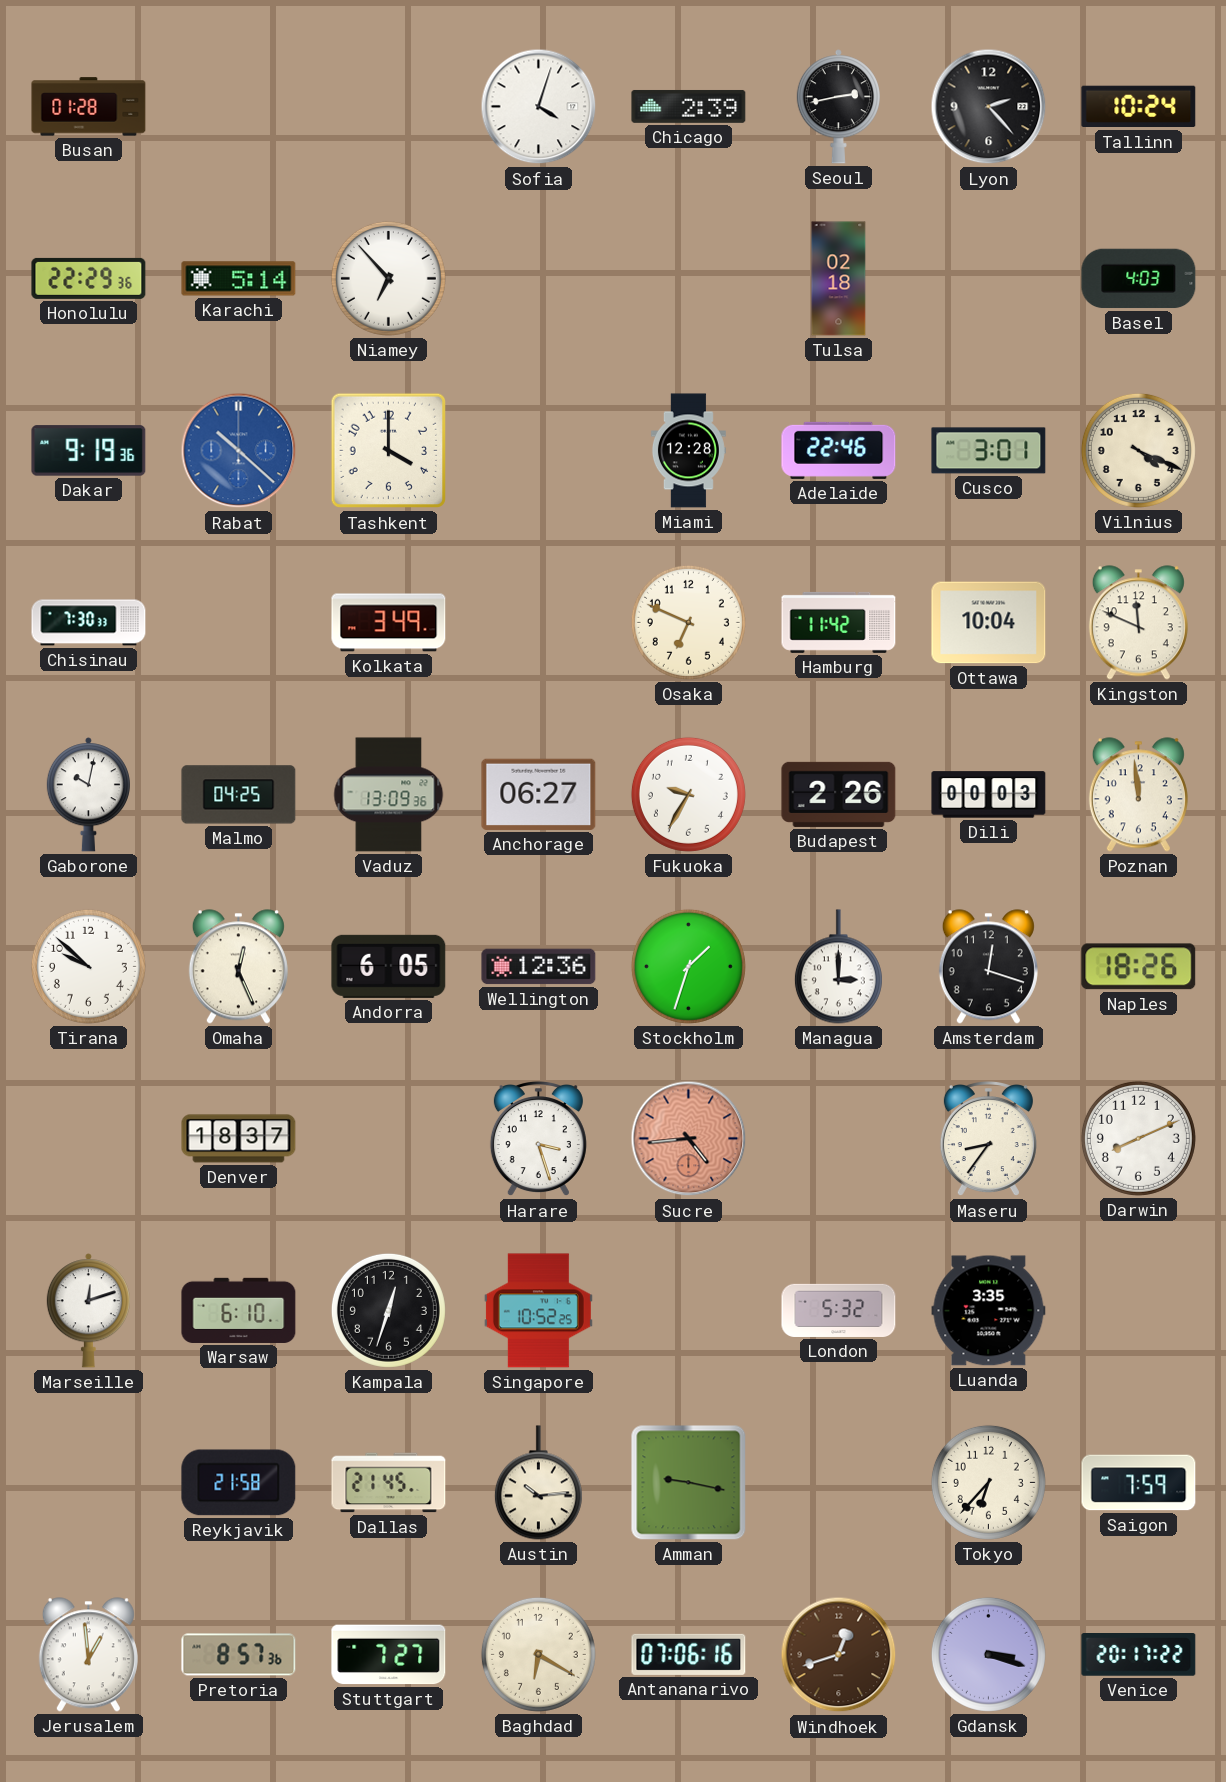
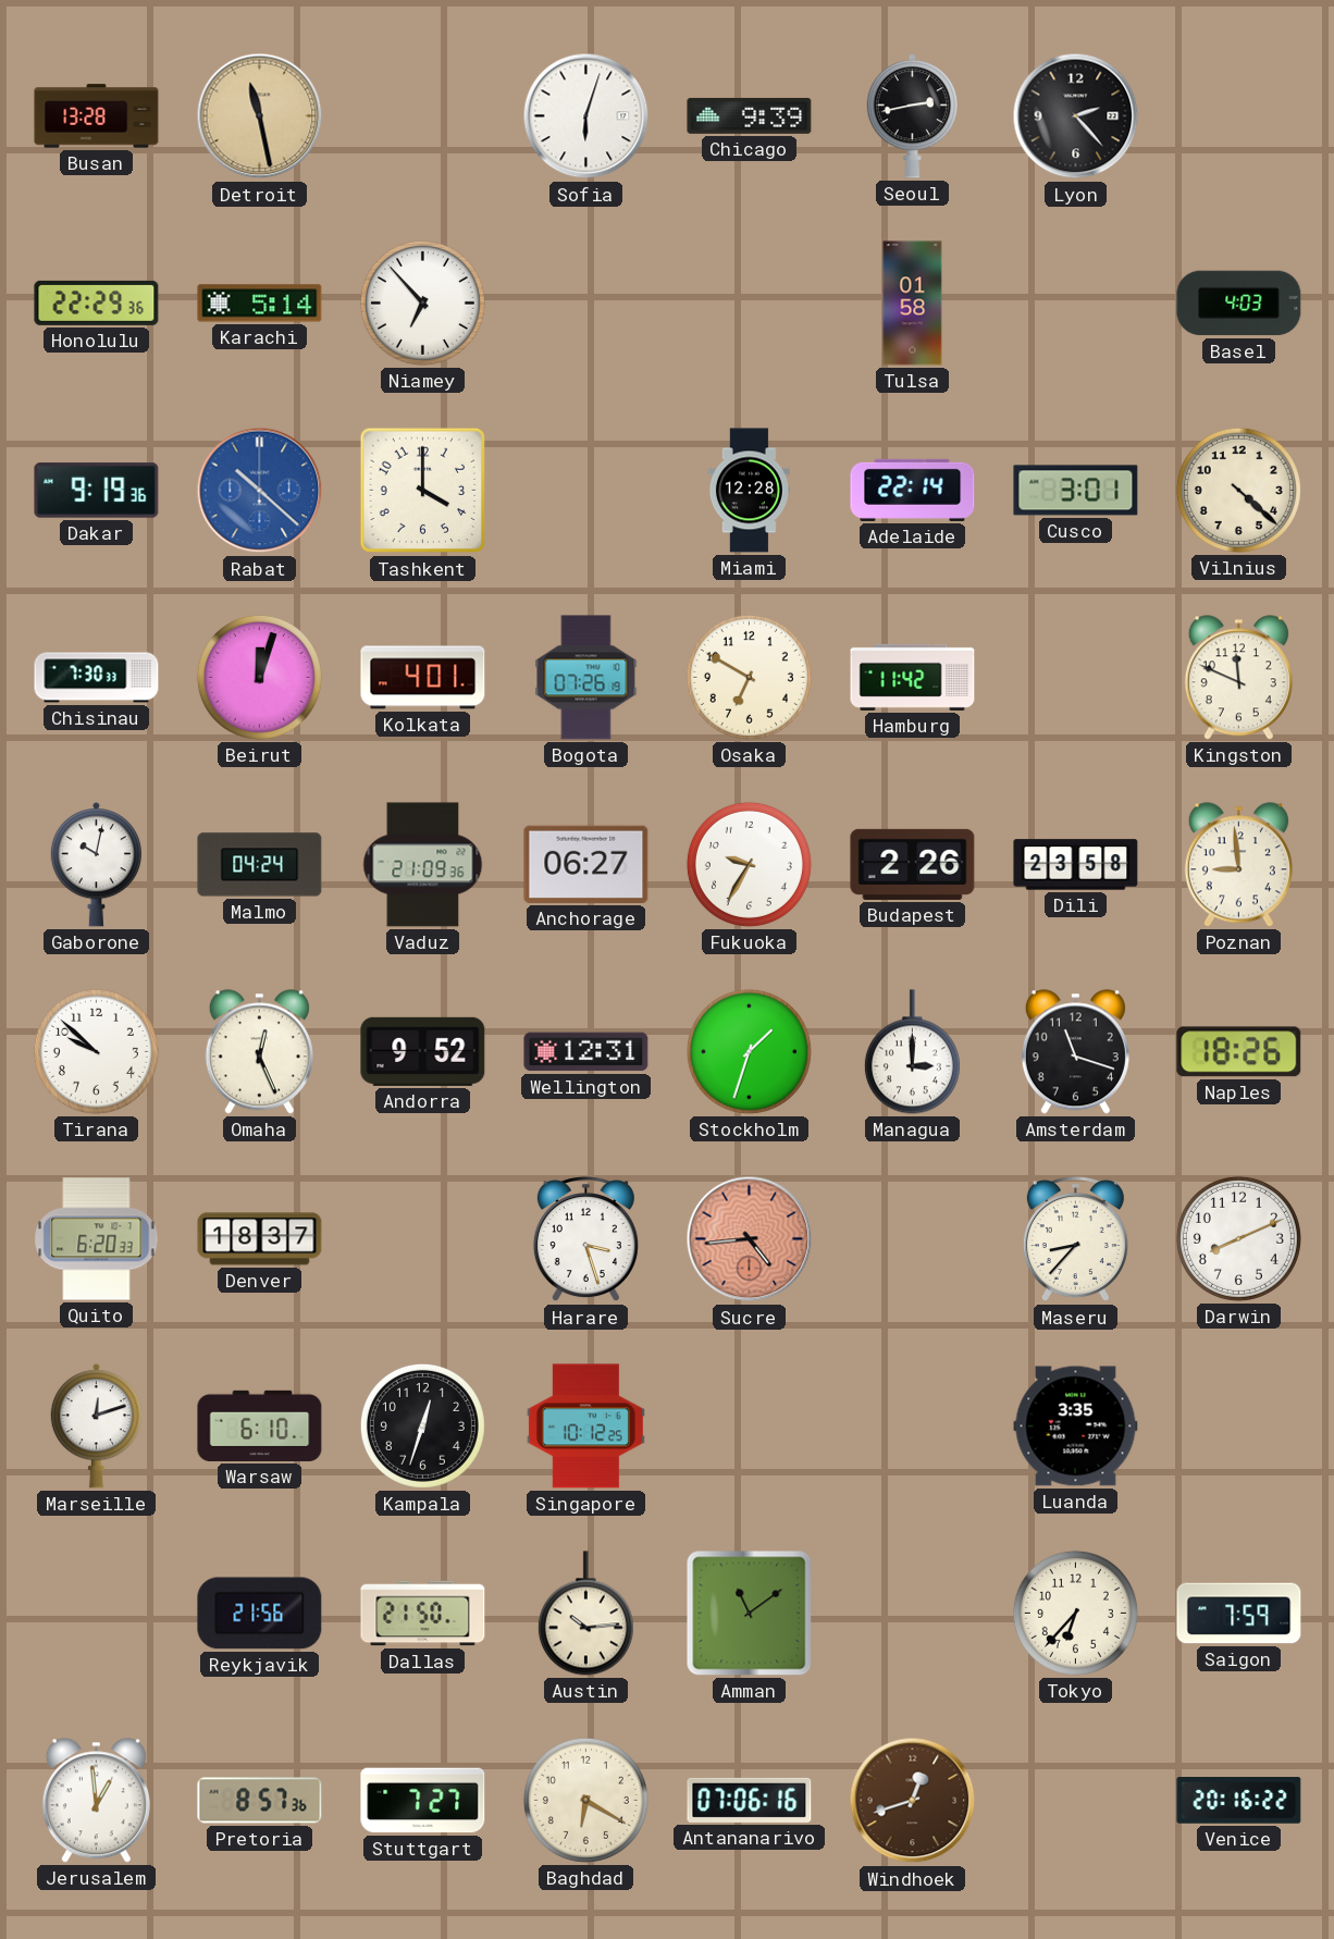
Busan: 01:28 -> 13:28 (97, 116)
Detroit: none -> 11:28 (260, 116)
Sofia: 4:03 -> 6:03 (586, 116)
Chicago: 2:39 -> 9:39 (750, 115)
Tallinn: 10:24 -> none (1139, 107)
Tulsa: 02:18 -> 01:58 (913, 304)
Adelaide: 22:46 -> 22:14 (913, 490)
Vilnius: 4:19 -> 4:22 (1238, 490)
Beirut: none -> 12:03 (259, 677)
Kolkata: 3:49 -> 4:01 (423, 678)
Bogota: none -> 07:26 (586, 678)
Osaka: 6:49 -> 6:50 (749, 677)
Ottawa: 10:04 -> none (989, 623)
Malmo: 04:25 -> 04:24 (260, 865)
Vaduz: 13:09 -> 21:09 (423, 865)
Dili: 00:03 -> 23:58 (1076, 865)
Poznan: 11:59 -> 8:59 (1238, 865)
Andorra: 6:05 -> 9:52 (423, 1051)
Wellington: 12:36 -> 12:31 (586, 1052)
Amsterdam: 12:18 -> 11:18 (1075, 1052)
Quito: none -> 6:20 (97, 1239)
Maseru: 8:36 -> 8:37 (1075, 1240)
Singapore: 10:52 -> 10:12 (585, 1427)
London: 5:32 -> none (839, 1310)
Reykjavik: 21:58 -> 21:56 (260, 1614)
Dallas: 21:45 -> 21:50 (423, 1614)
Amman: 9:17 -> 11:09 (750, 1614)
Gdansk: 3:18 -> none (988, 1654)
Venice: 20:17 -> 20:16 (1239, 1801)
